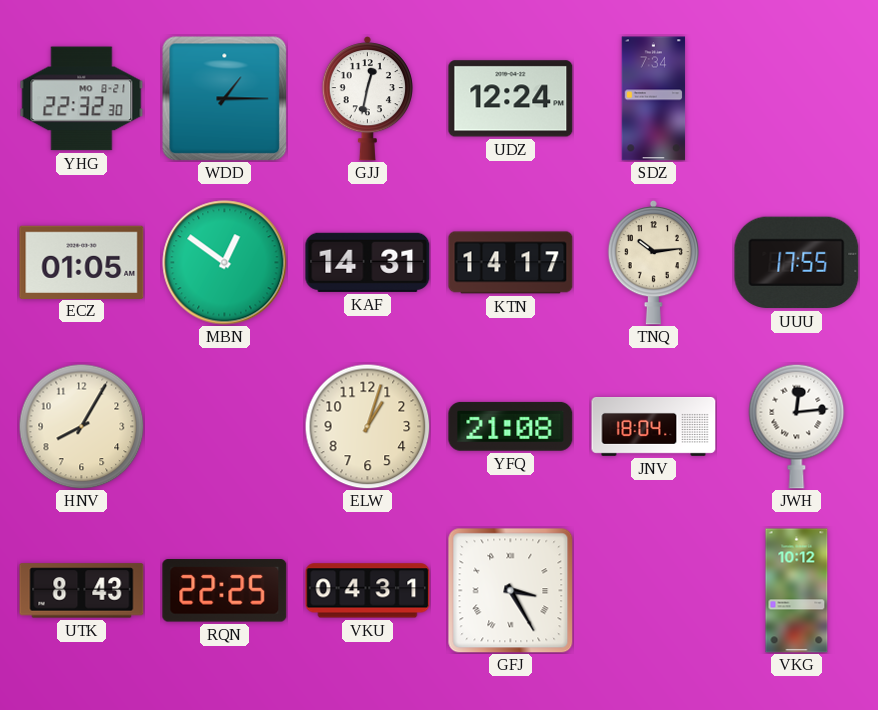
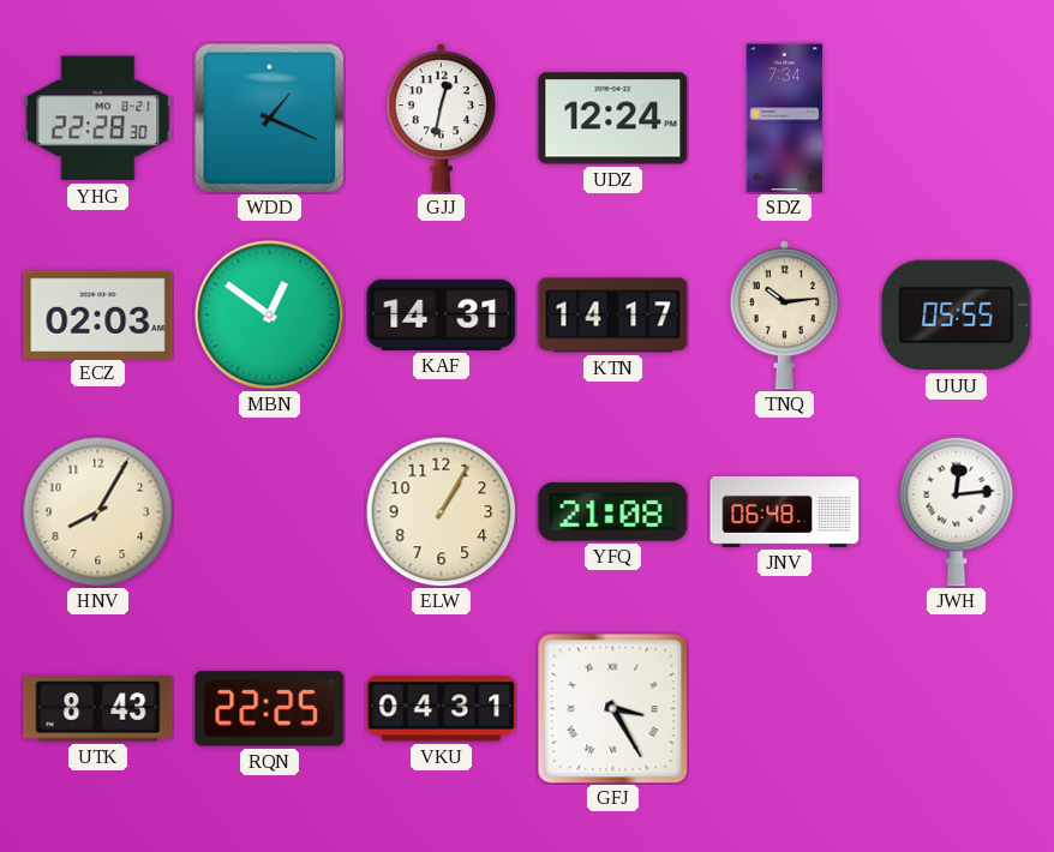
YHG: 22:32 -> 22:28 (98, 119)
WDD: 1:15 -> 1:19 (269, 118)
ECZ: 01:05 -> 02:03 (98, 314)
UUU: 17:55 -> 05:55 (957, 316)
ELW: 1:03 -> 1:05 (441, 511)
JNV: 18:04 -> 06:48 (785, 512)
VKG: 10:12 -> none (797, 591)
